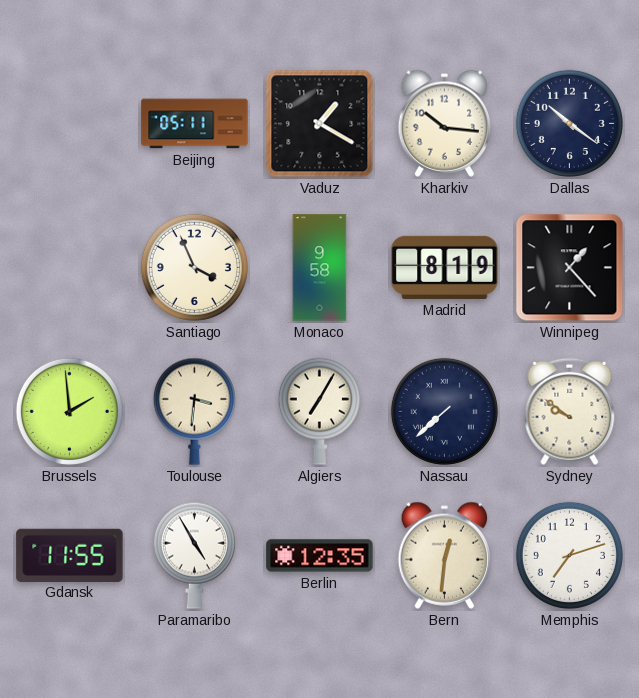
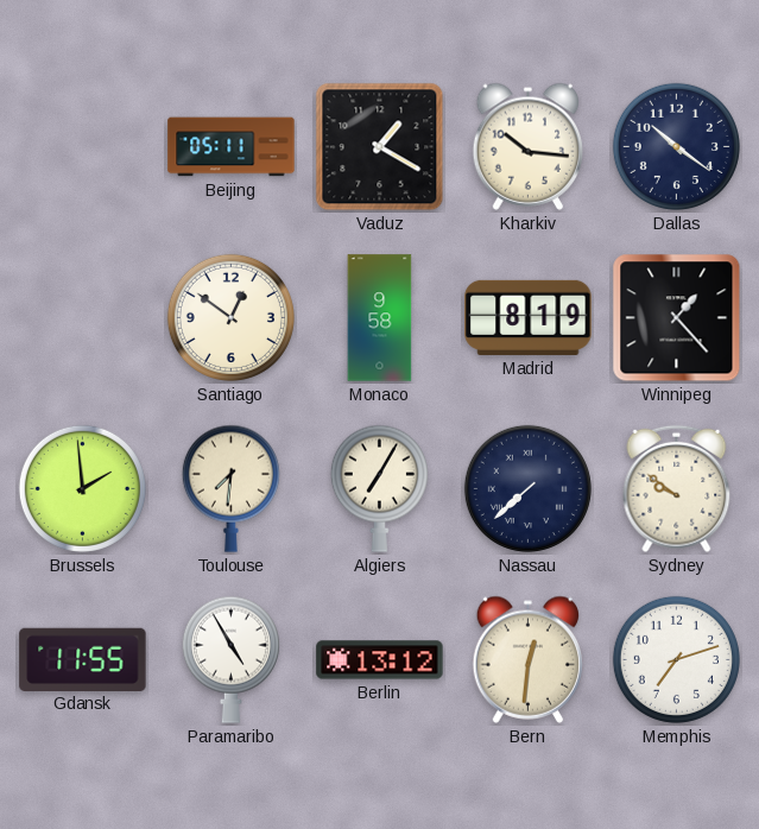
Santiago: 3:56 -> 12:51 (230, 317)
Toulouse: 3:31 -> 7:31 (230, 488)
Berlin: 12:35 -> 13:12 (380, 660)
